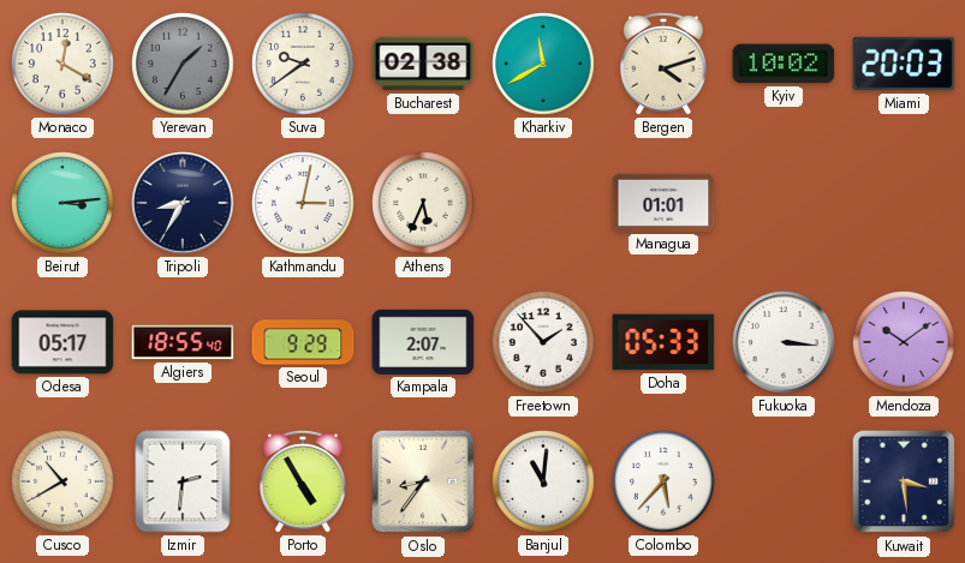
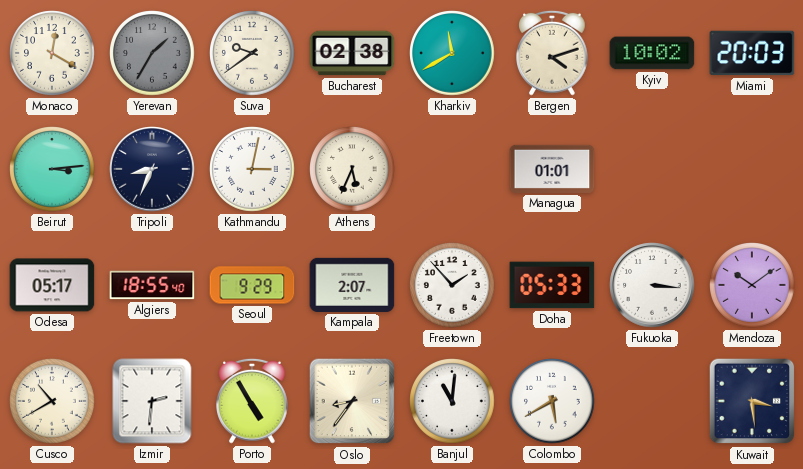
Tripoli: 8:35 -> 8:34 (152, 169)
Colombo: 5:37 -> 5:40 (552, 401)
